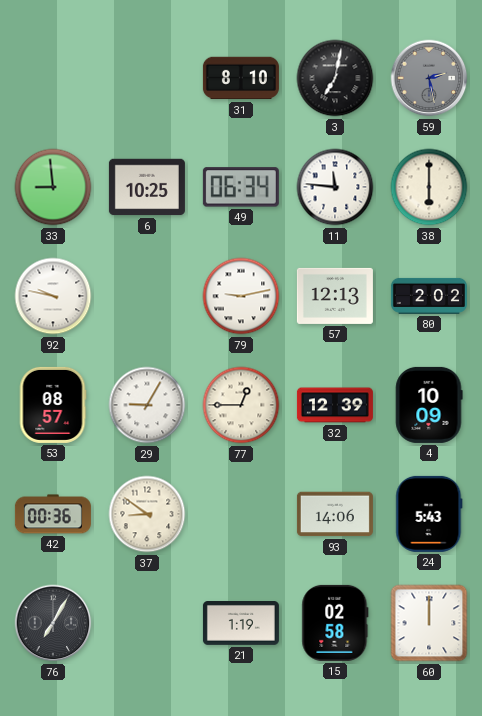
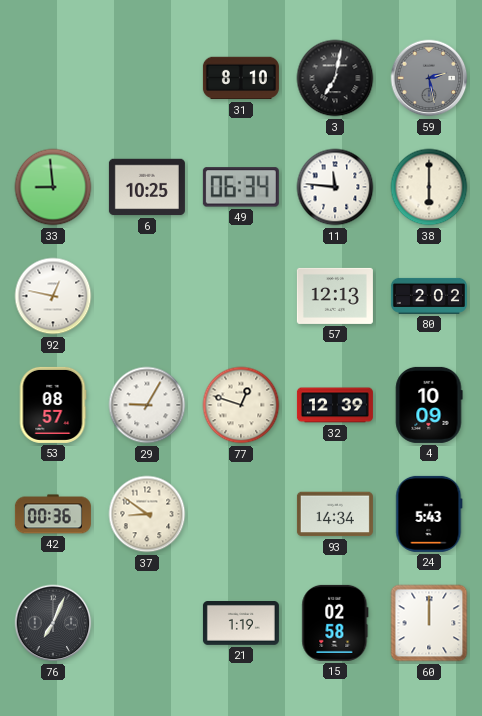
92: 9:47 -> 12:47 (53, 296)
79: 9:13 -> none (241, 296)
77: 12:45 -> 12:48 (241, 405)
93: 14:06 -> 14:34 (335, 514)
76: 7:05 -> 7:04 (53, 623)
